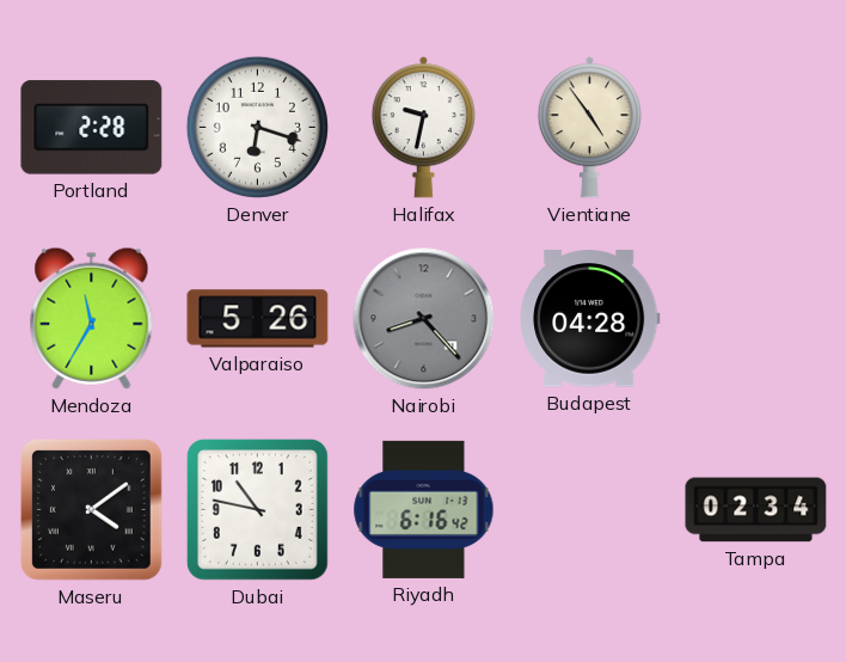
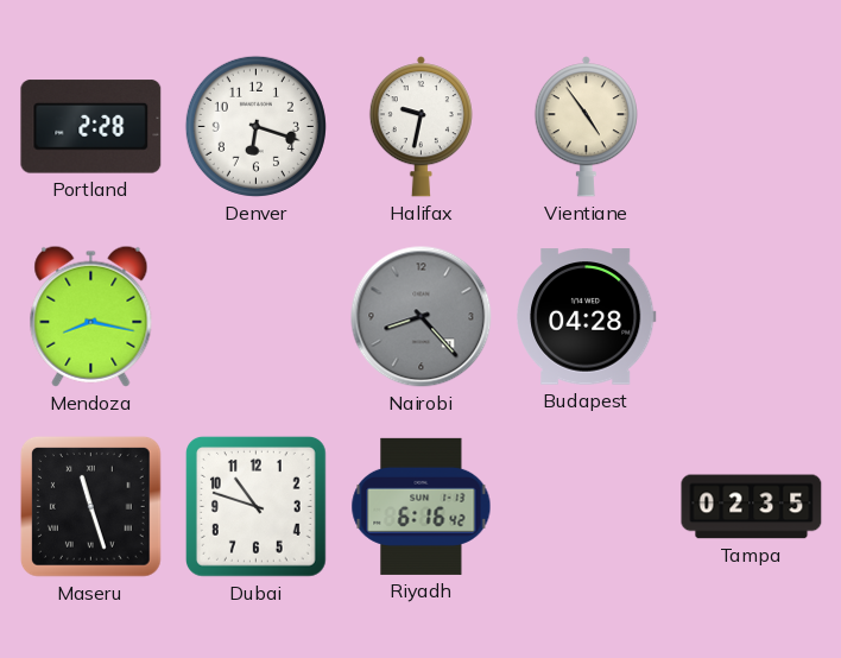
Mendoza: 11:35 -> 8:17 (91, 316)
Valparaiso: 5:26 -> none (258, 319)
Maseru: 4:09 -> 11:27 (91, 507)
Dubai: 10:47 -> 10:48 (257, 507)
Tampa: 02:34 -> 02:35 (752, 507)
